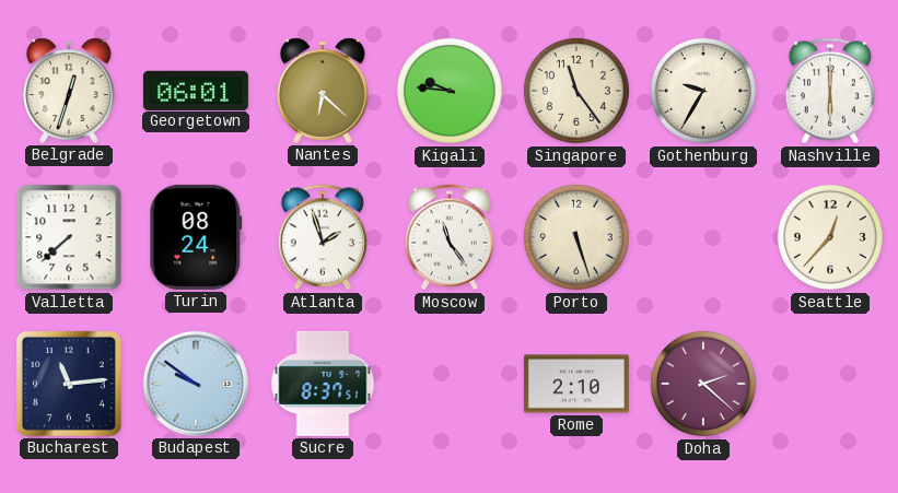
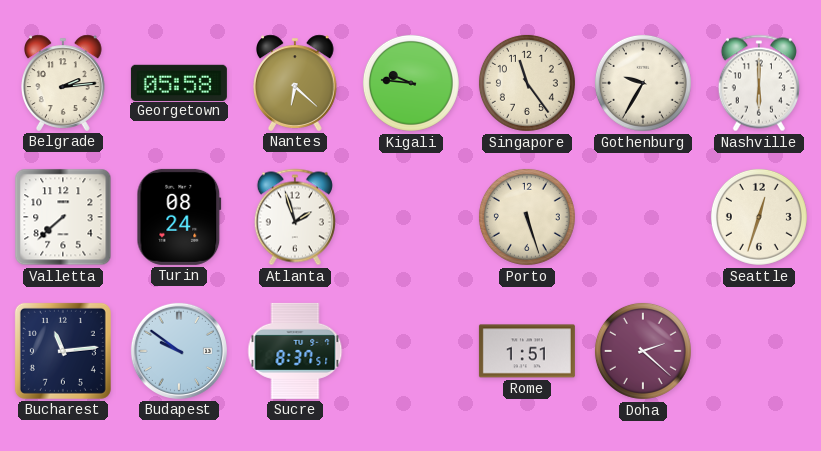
Belgrade: 12:33 -> 2:14 (64, 83)
Georgetown: 06:01 -> 05:58 (179, 82)
Moscow: 11:24 -> none (450, 237)
Seattle: 12:37 -> 12:33 (759, 217)
Rome: 2:10 -> 1:51 (527, 351)
